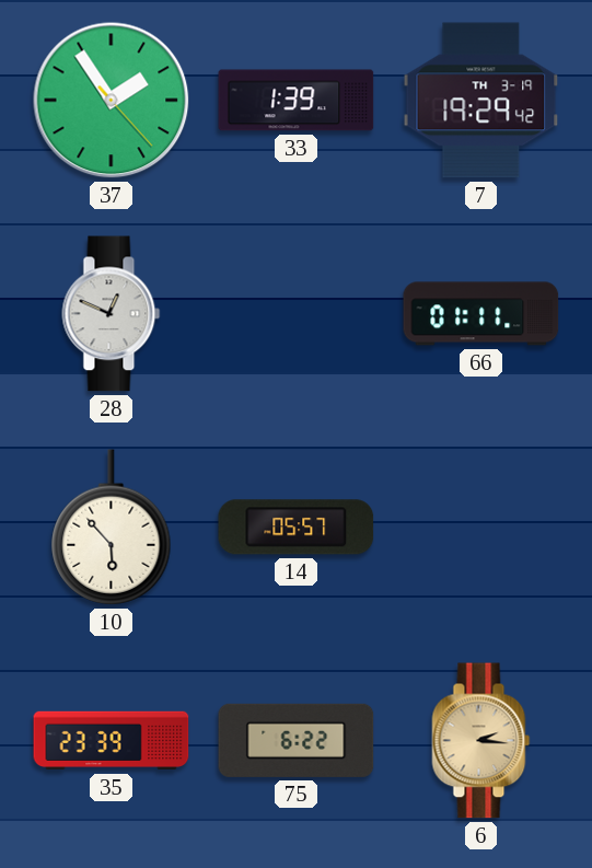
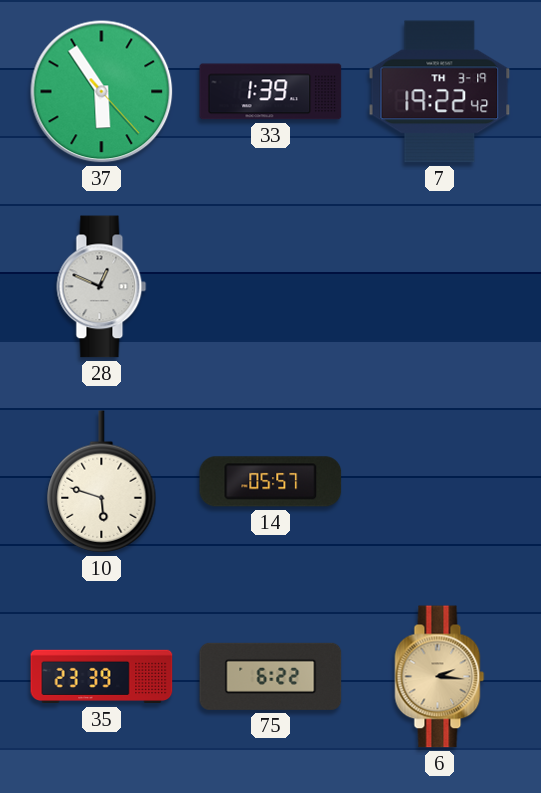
37: 1:54 -> 5:54 (102, 92)
7: 19:29 -> 19:22 (440, 92)
66: 01:11 -> none (481, 314)
10: 5:53 -> 5:48 (102, 482)
